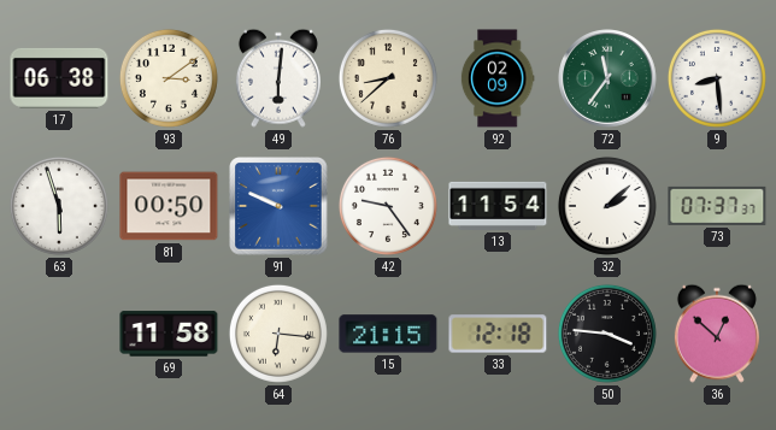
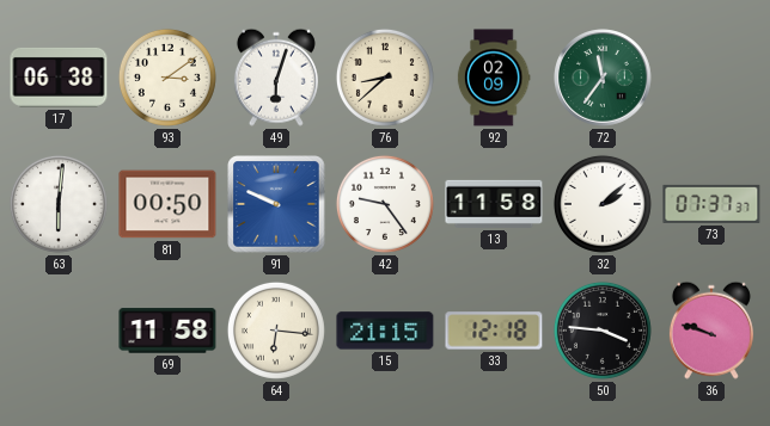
49: 6:01 -> 6:03 (276, 78)
9: 8:29 -> none (717, 78)
63: 5:57 -> 6:01 (59, 204)
13: 11:54 -> 11:58 (494, 204)
36: 12:52 -> 9:48 (711, 331)
